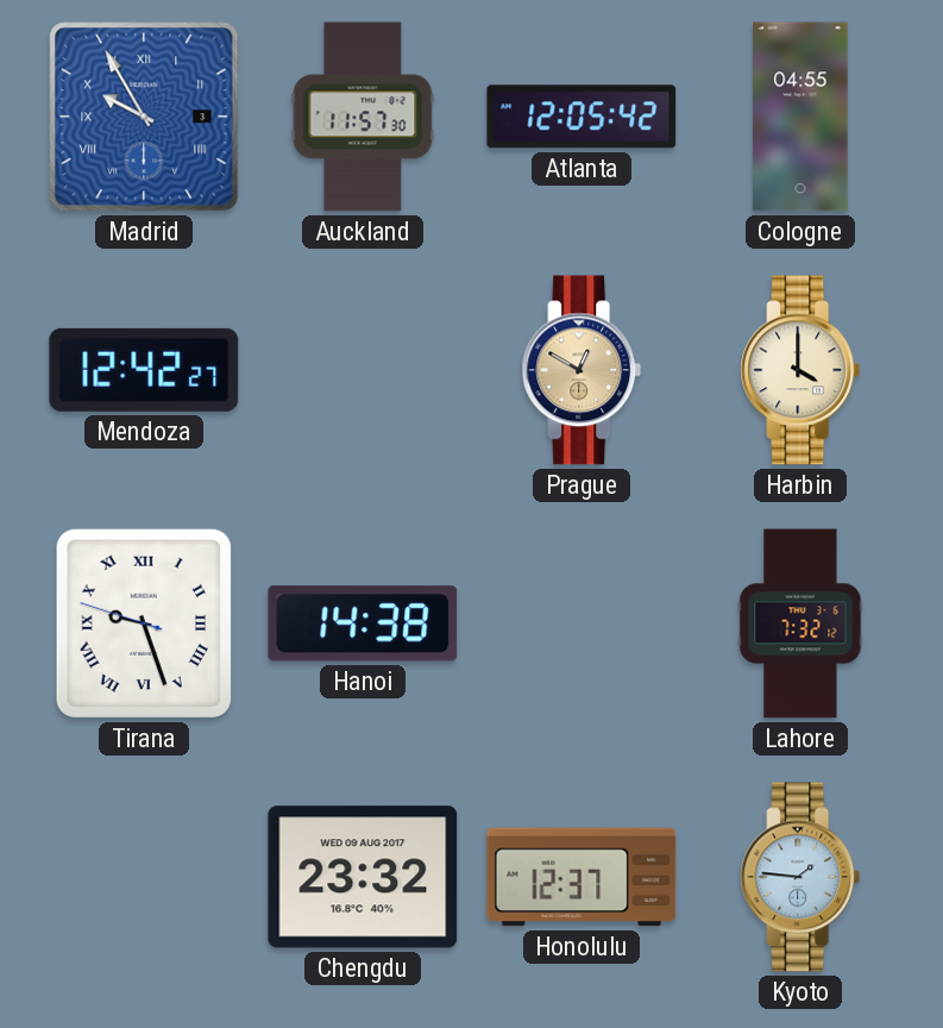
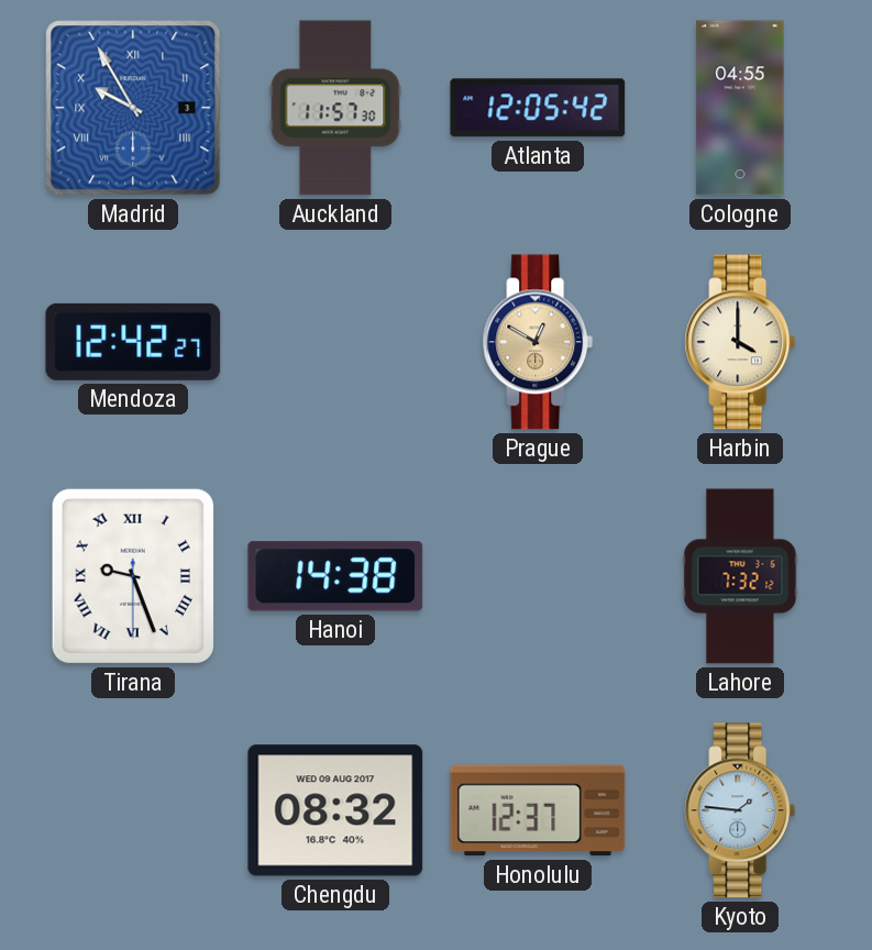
Tirana: 9:26:48 -> 9:26:30 (133, 576)
Chengdu: 23:32 -> 08:32 (335, 810)
